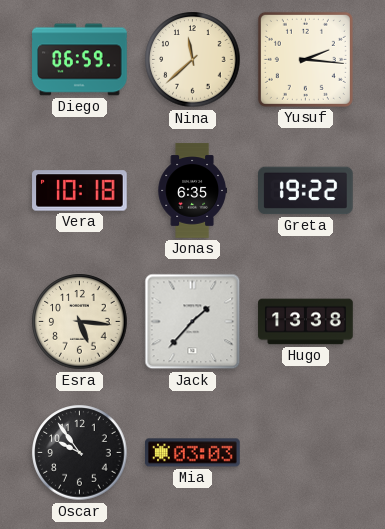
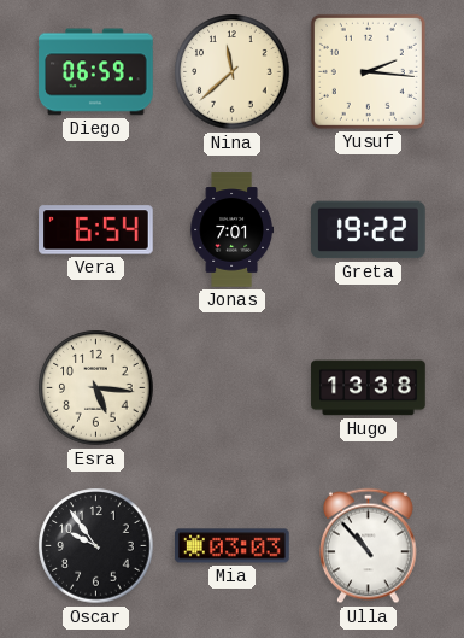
Vera: 10:18 -> 6:54 (96, 230)
Jonas: 6:35 -> 7:01 (231, 230)
Jack: 1:37 -> none (193, 322)
Ulla: none -> 10:53 (369, 546)
